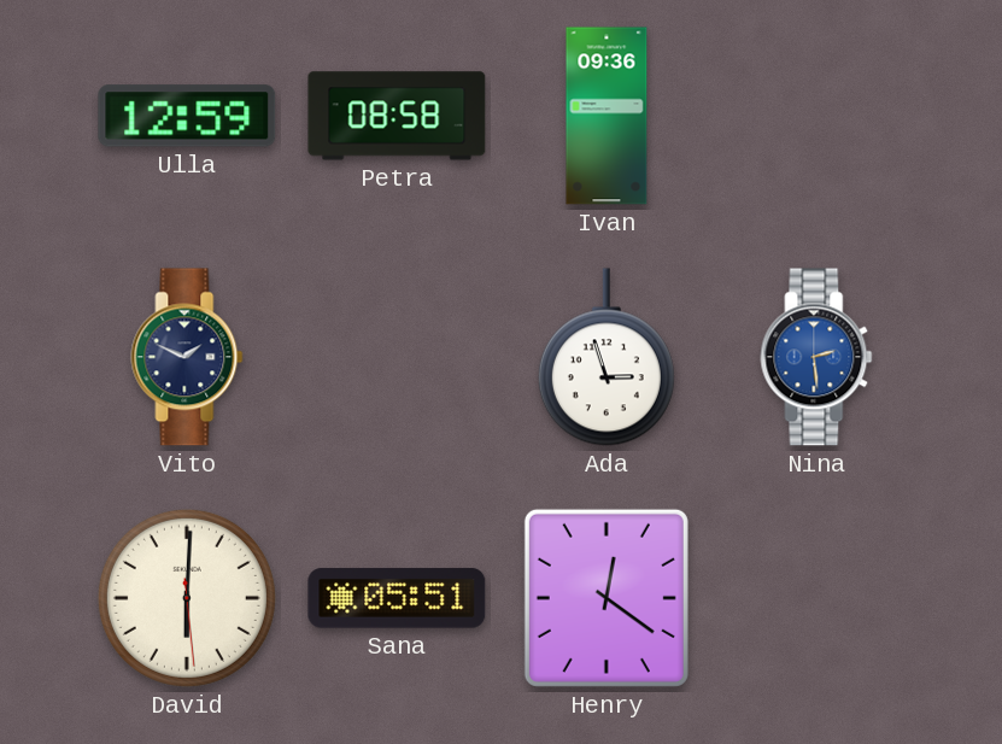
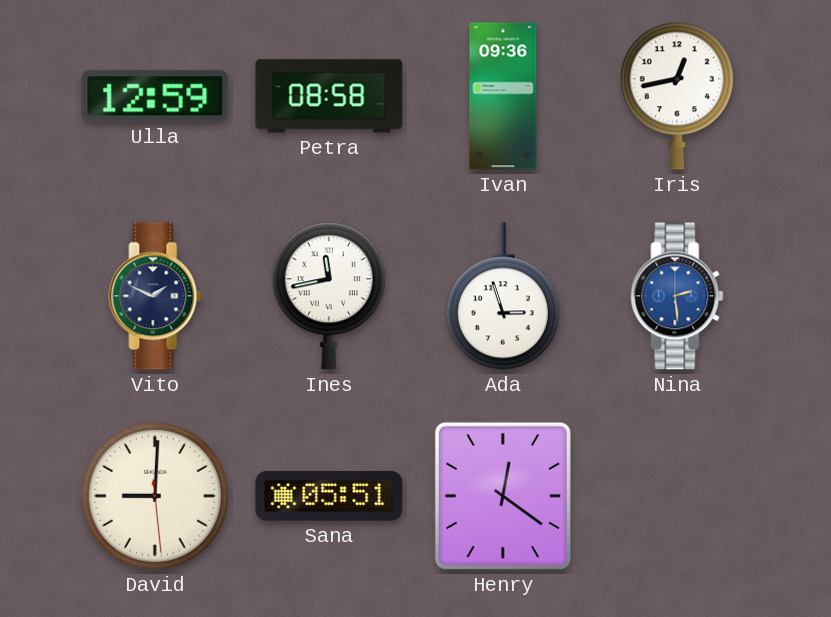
Iris: none -> 12:43 (677, 96)
Ines: none -> 11:43 (329, 296)
David: 6:00 -> 9:00 (155, 496)
